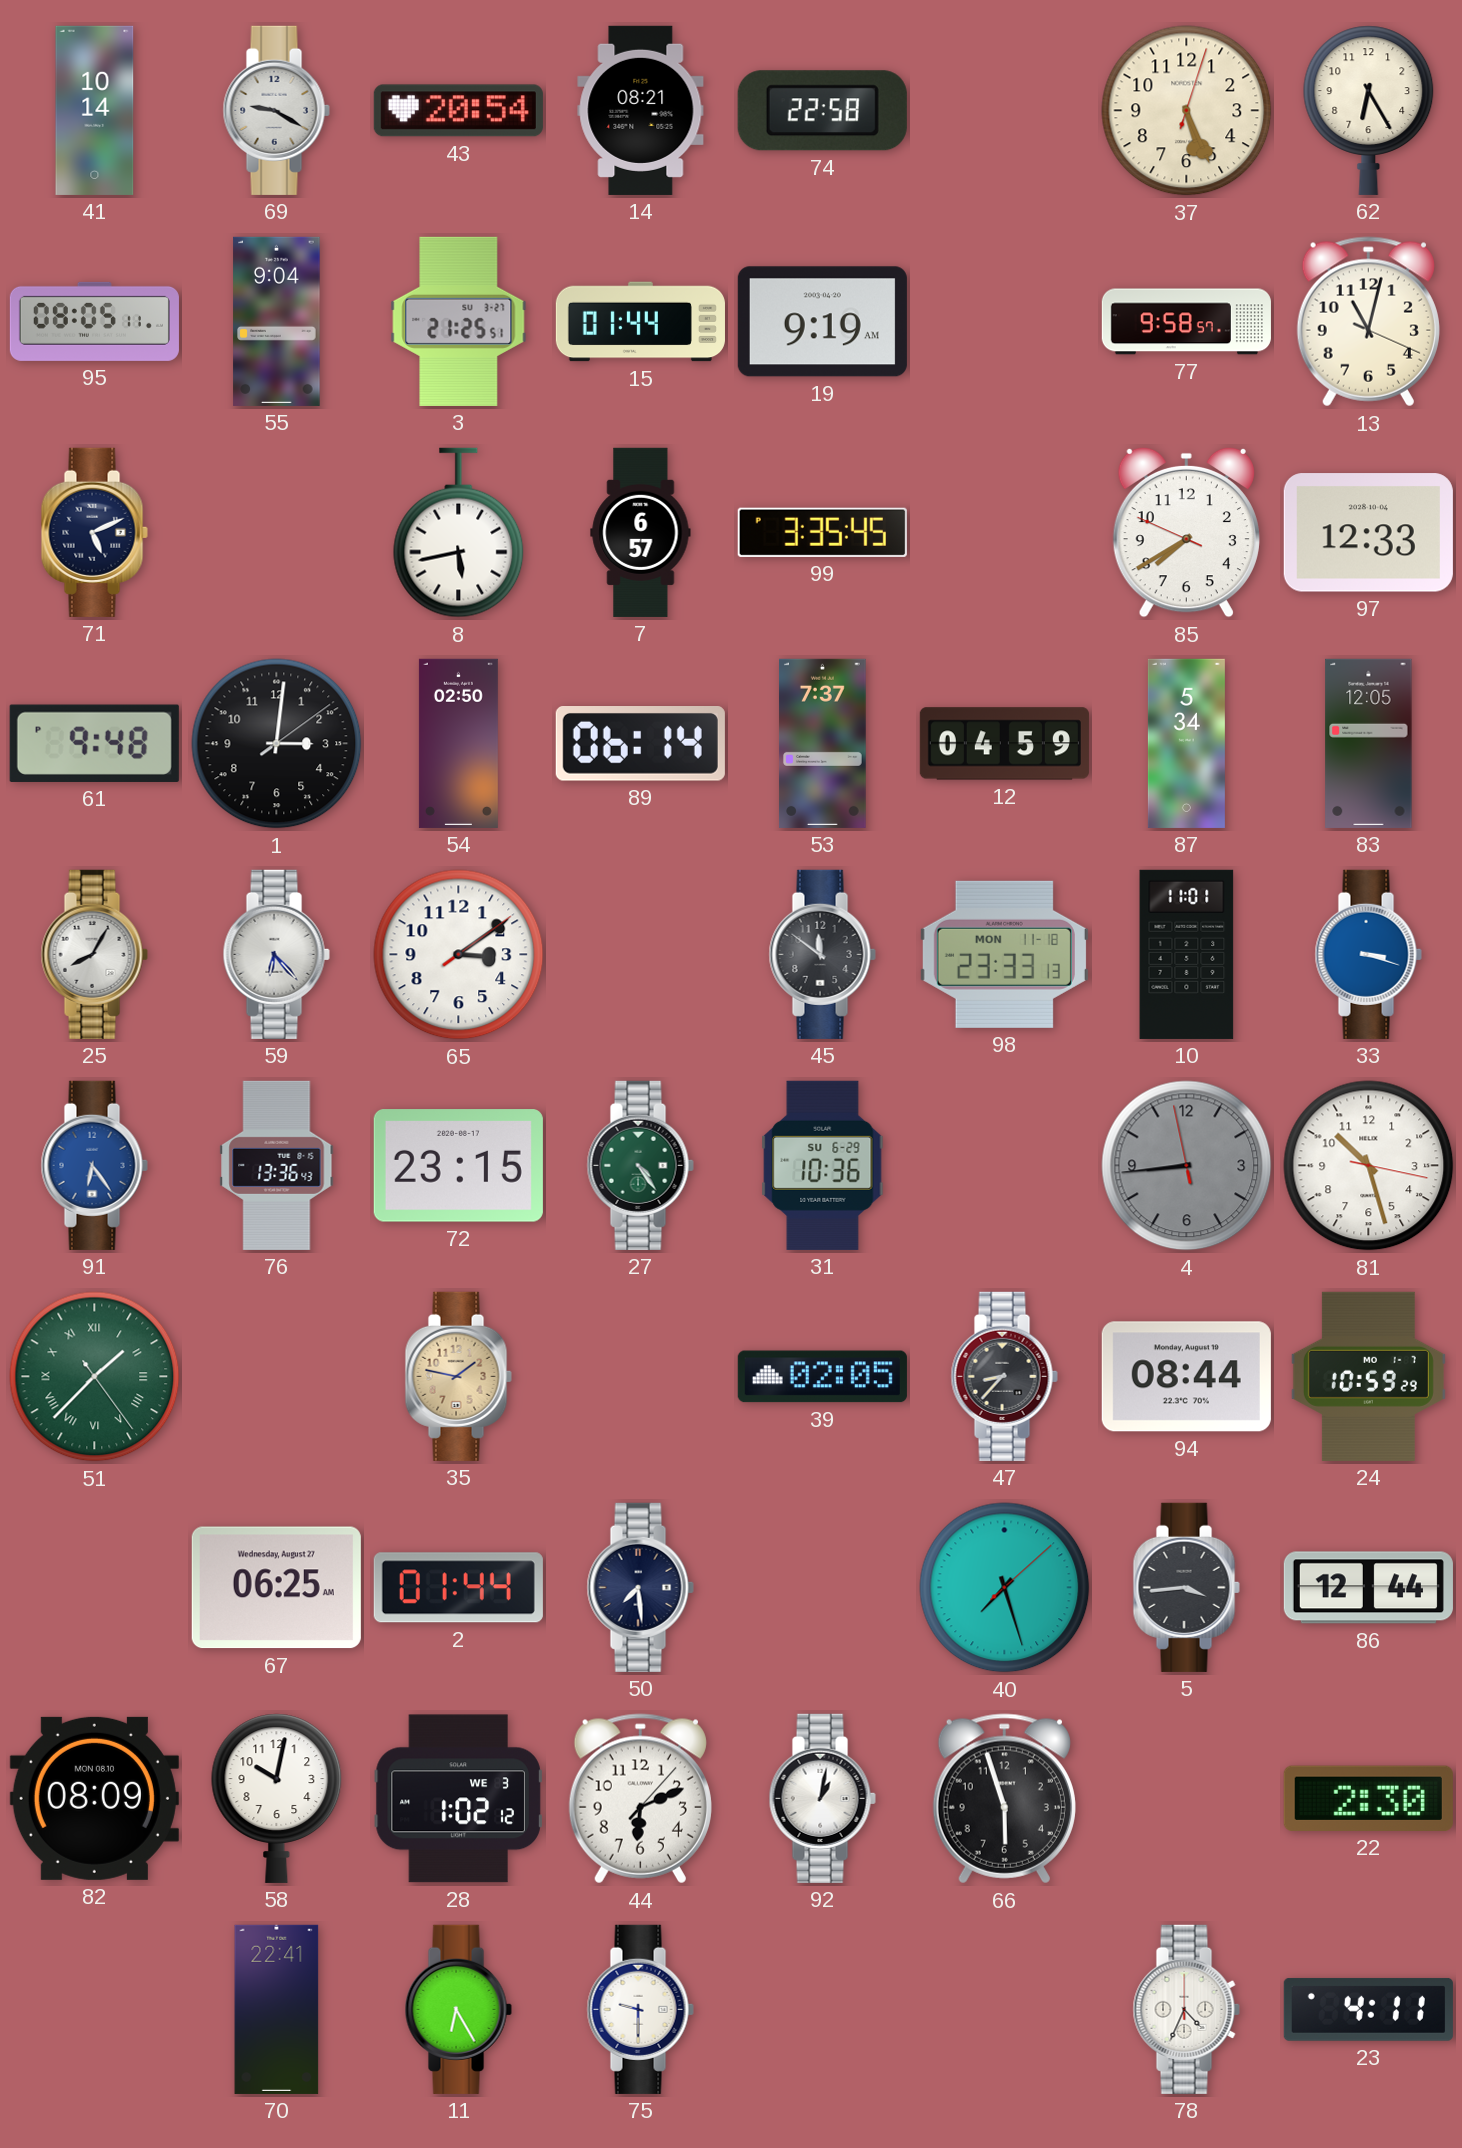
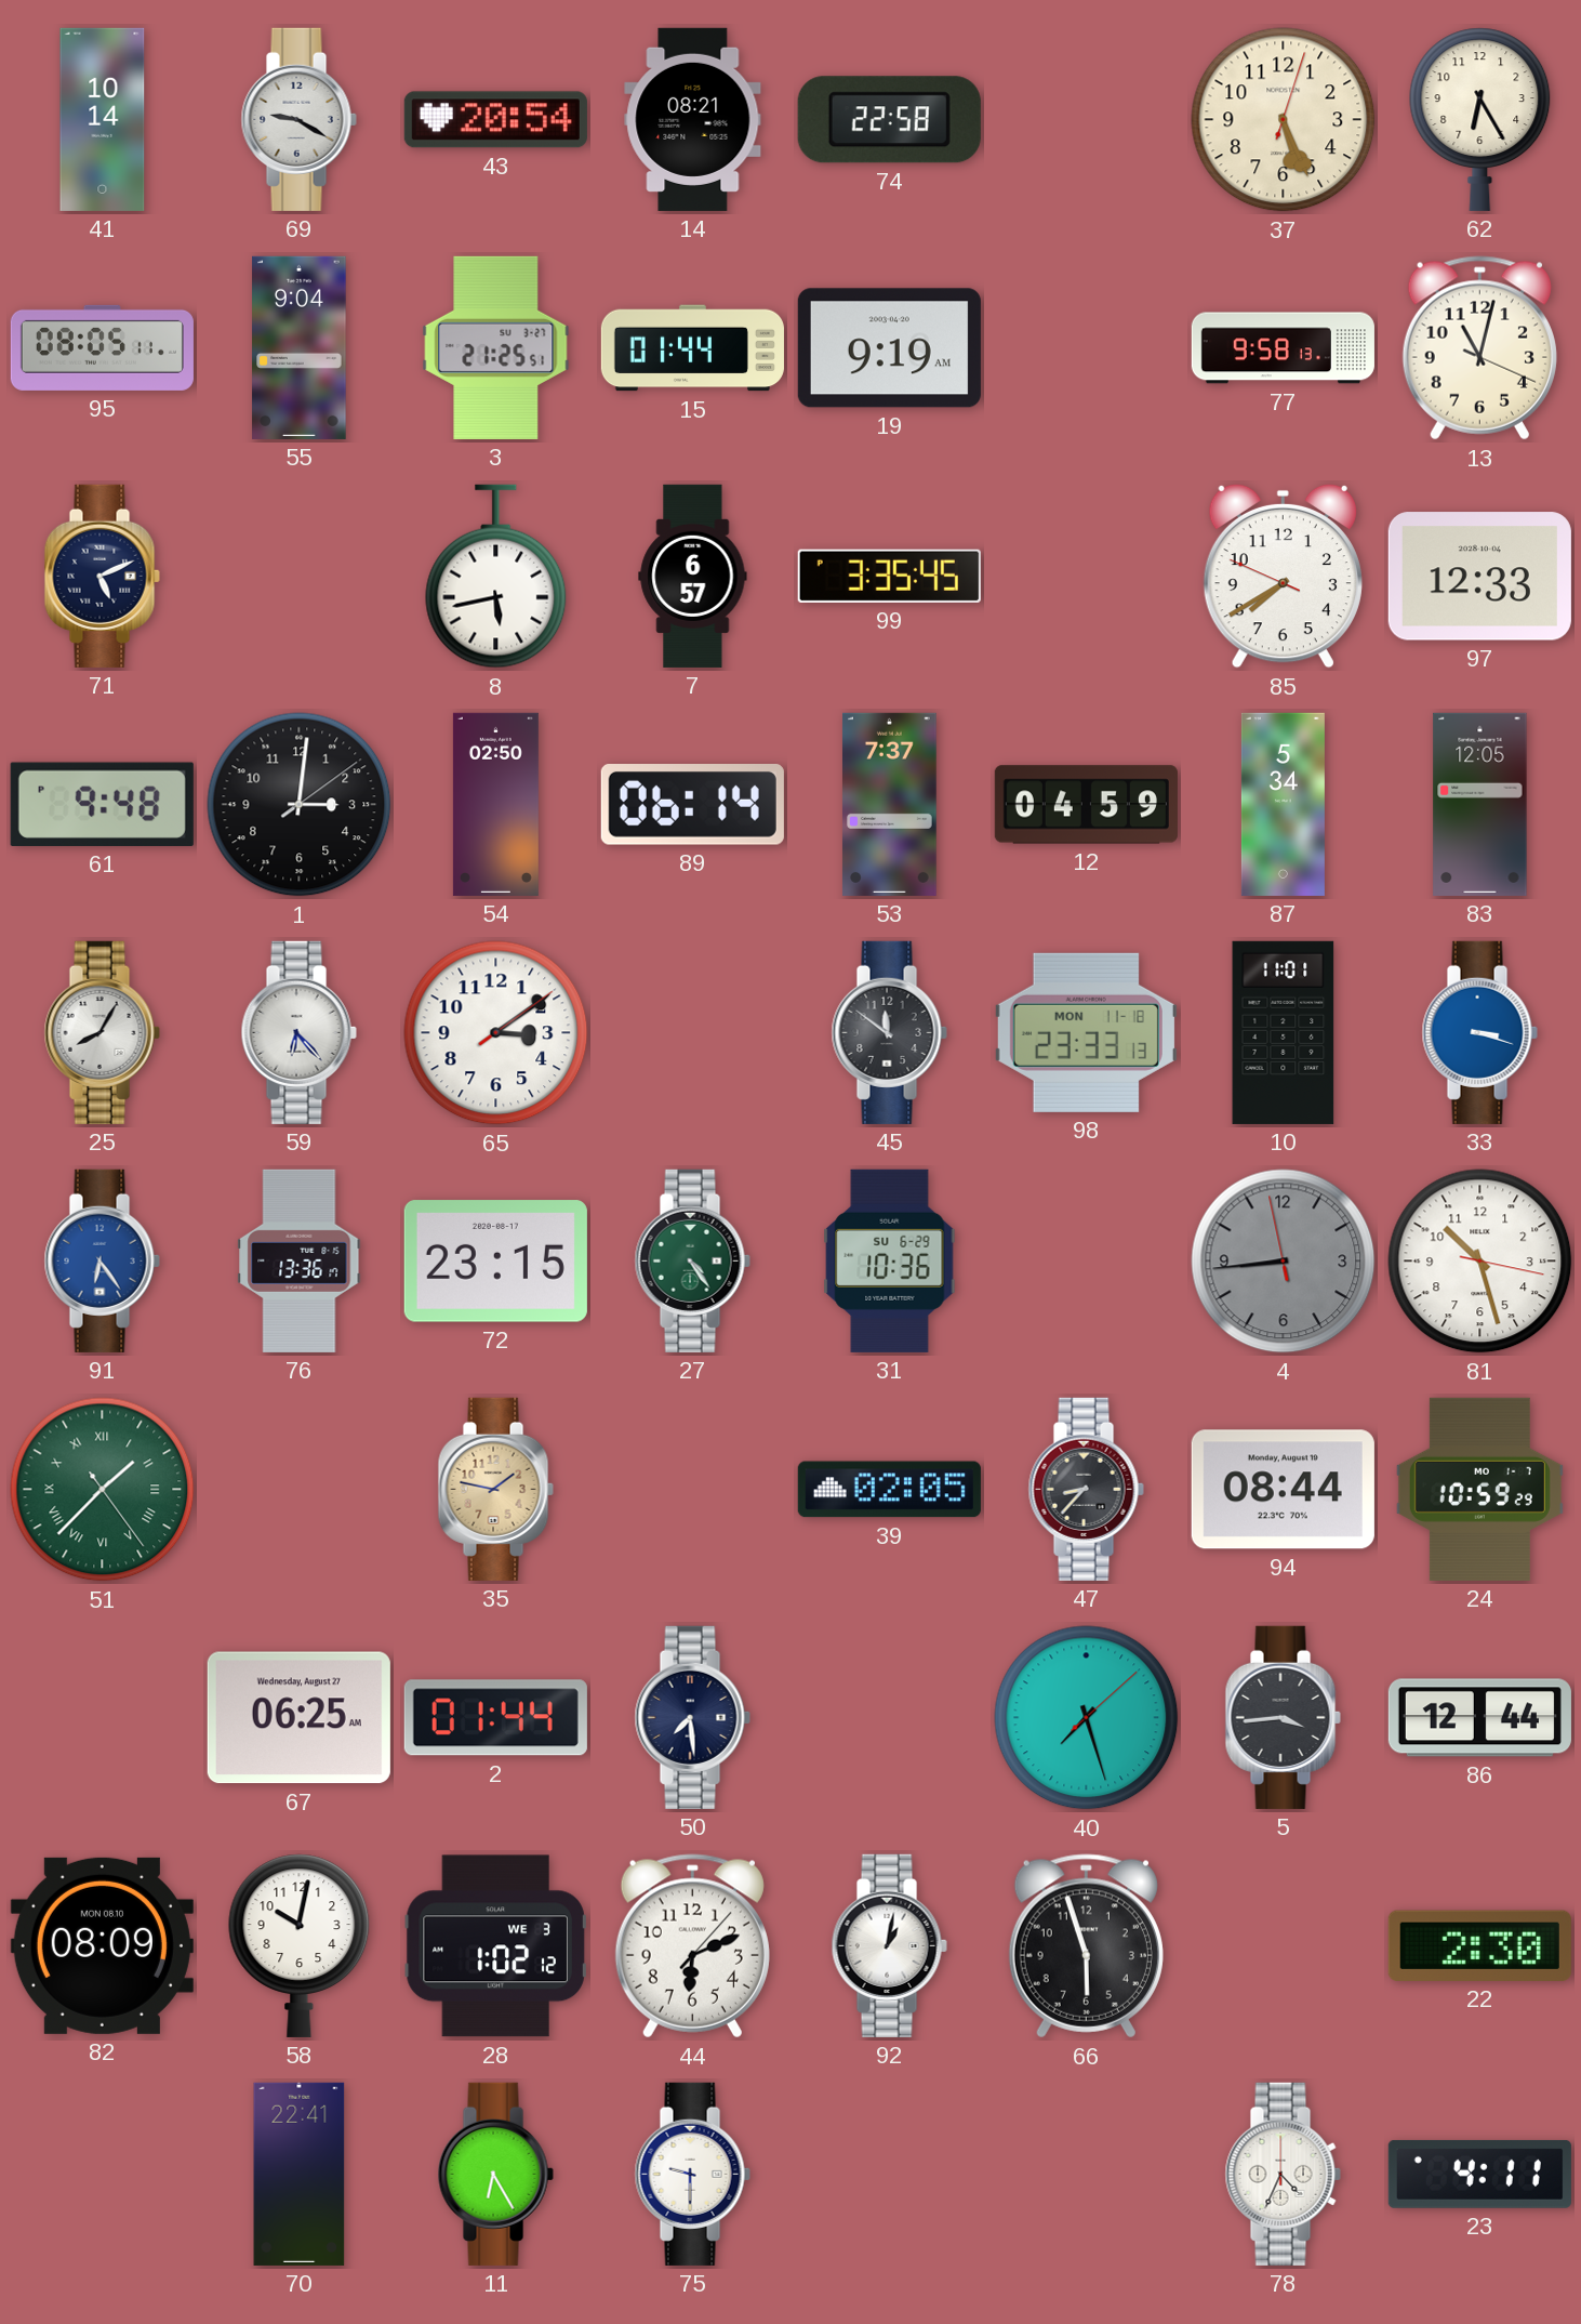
77: 9:58:57 -> 9:58:13 (1283, 348)
76: 13:36:43 -> 13:36:17 (300, 1260)
